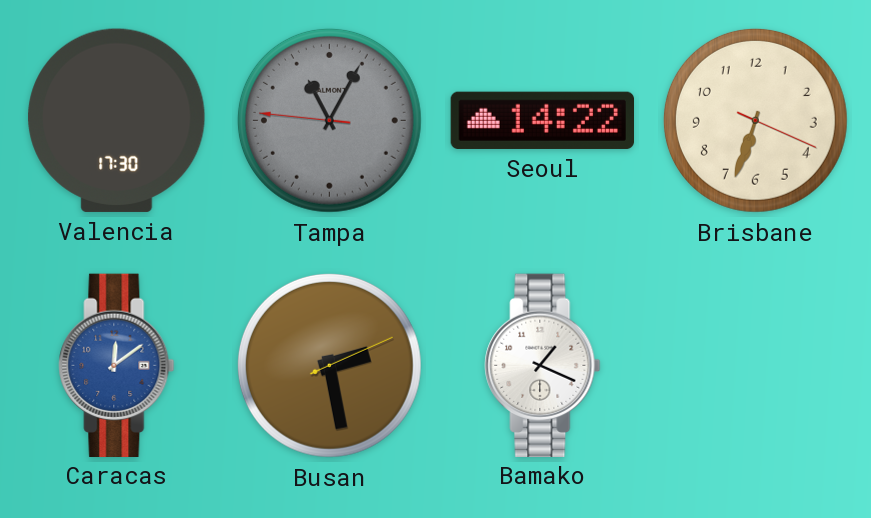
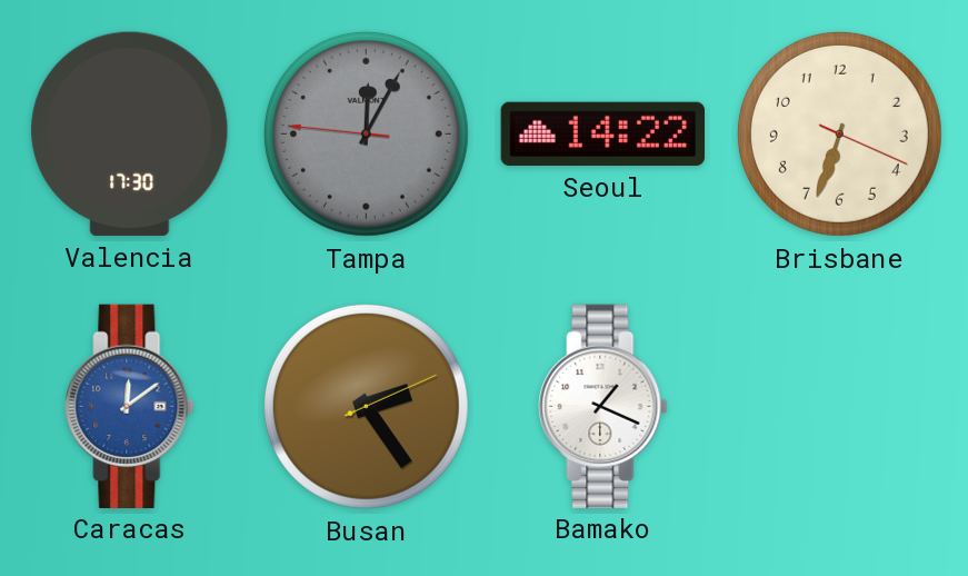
Tampa: 11:04 -> 12:04 (366, 133)
Busan: 2:28 -> 2:24 (366, 406)
